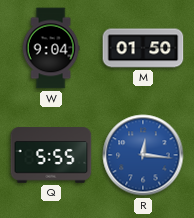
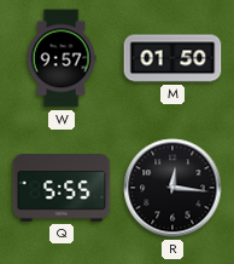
W: 9:04 -> 9:57 (62, 58)
R dial: blue -> black (172, 188)
